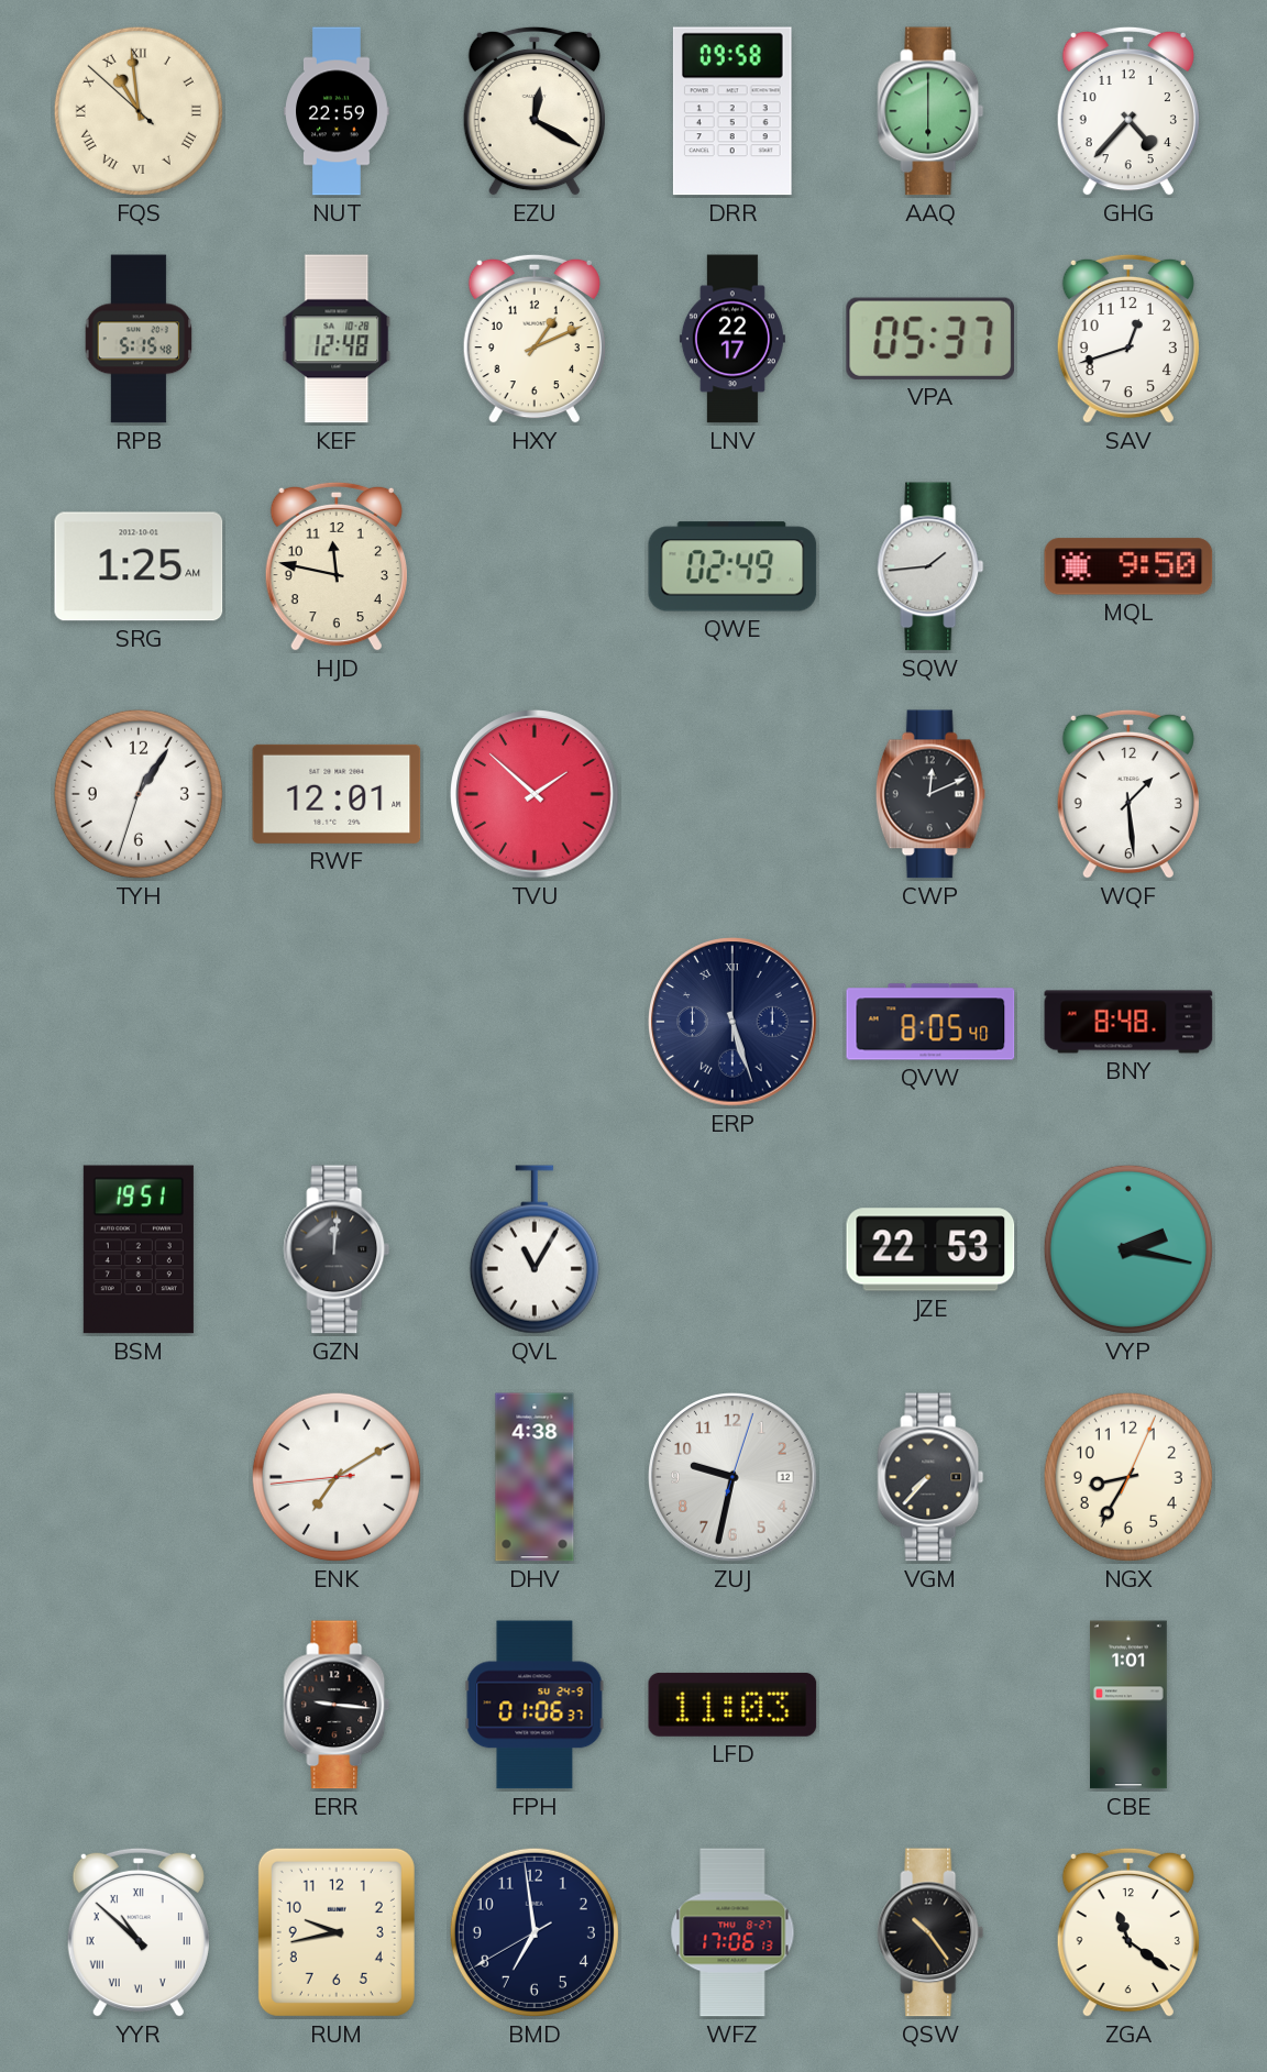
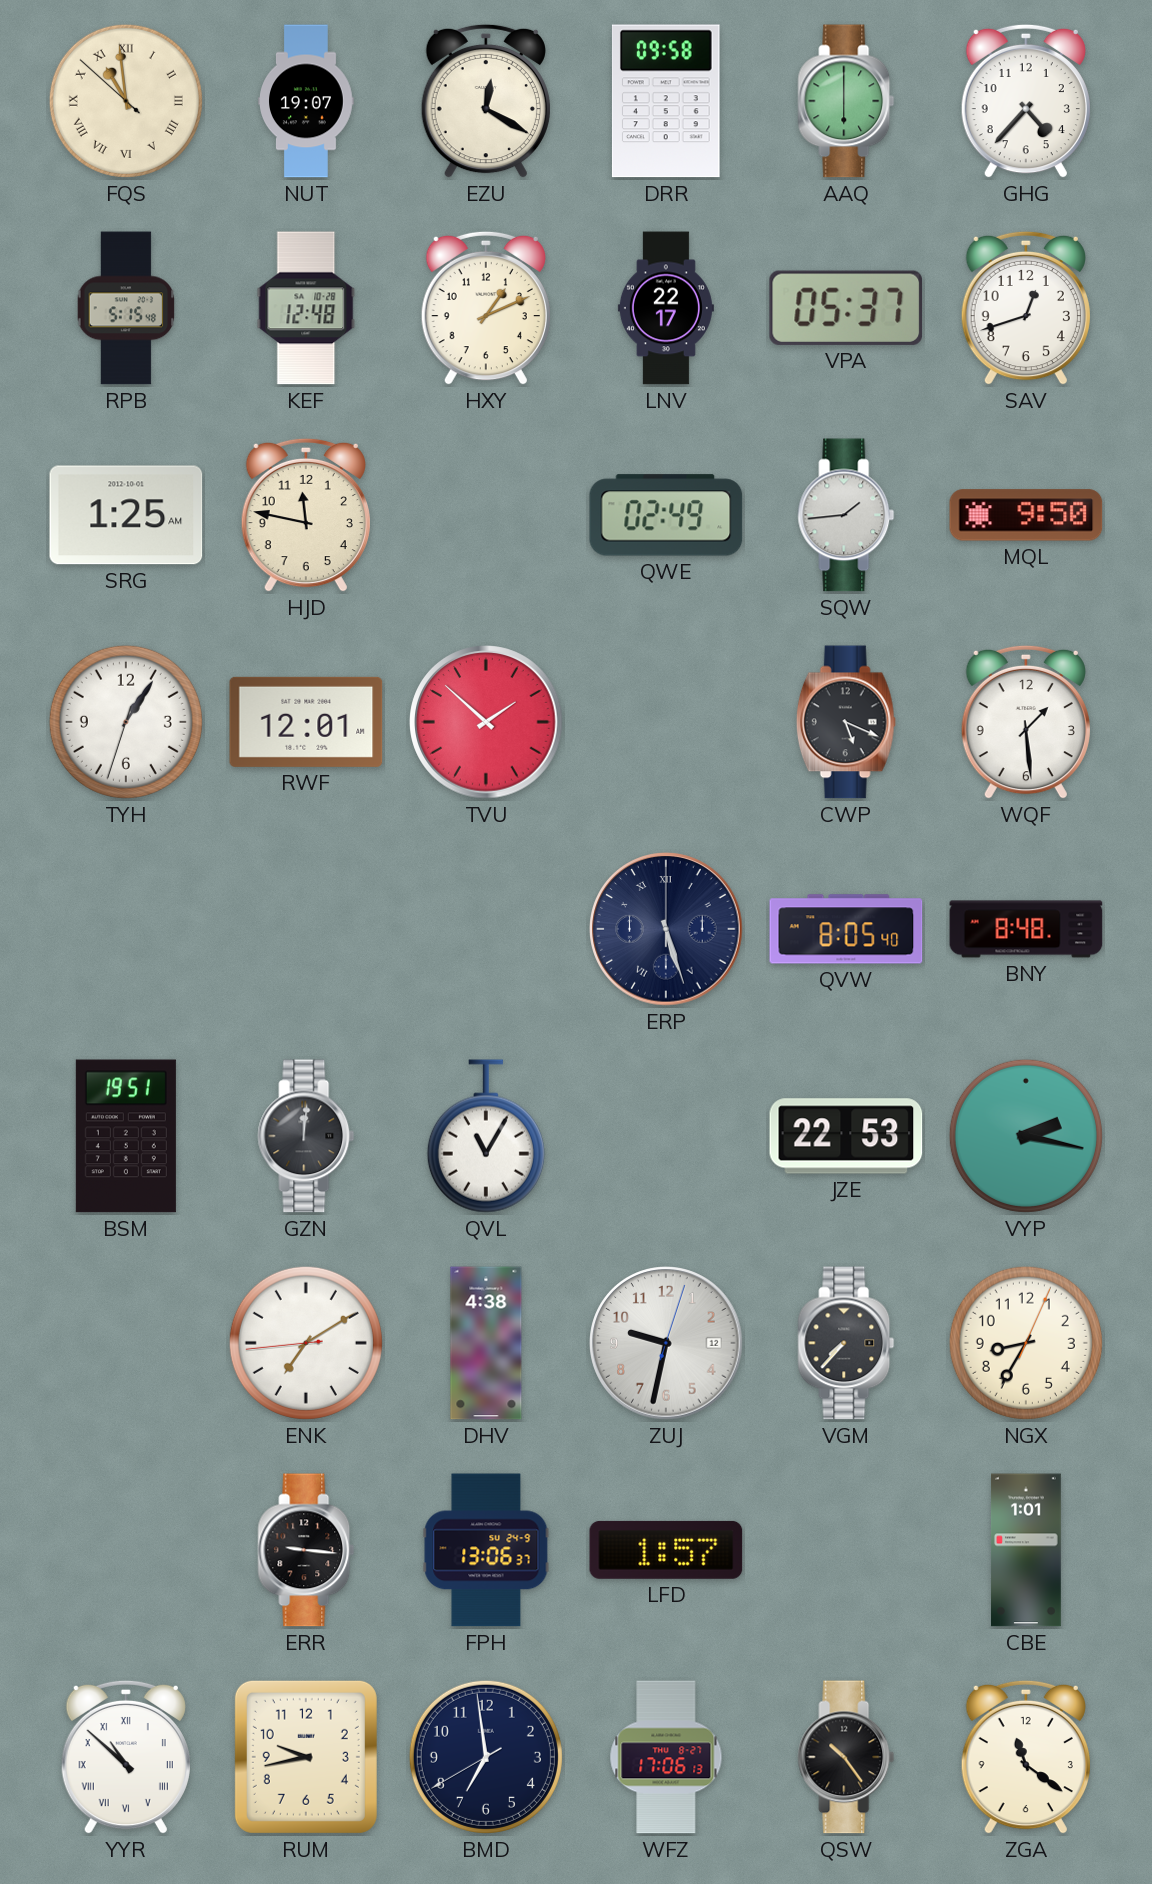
NUT: 22:59 -> 19:07 (306, 101)
CWP: 12:11 -> 5:19 (846, 722)
FPH: 01:06 -> 13:06 (486, 1550)
LFD: 11:03 -> 1:57 (666, 1550)
